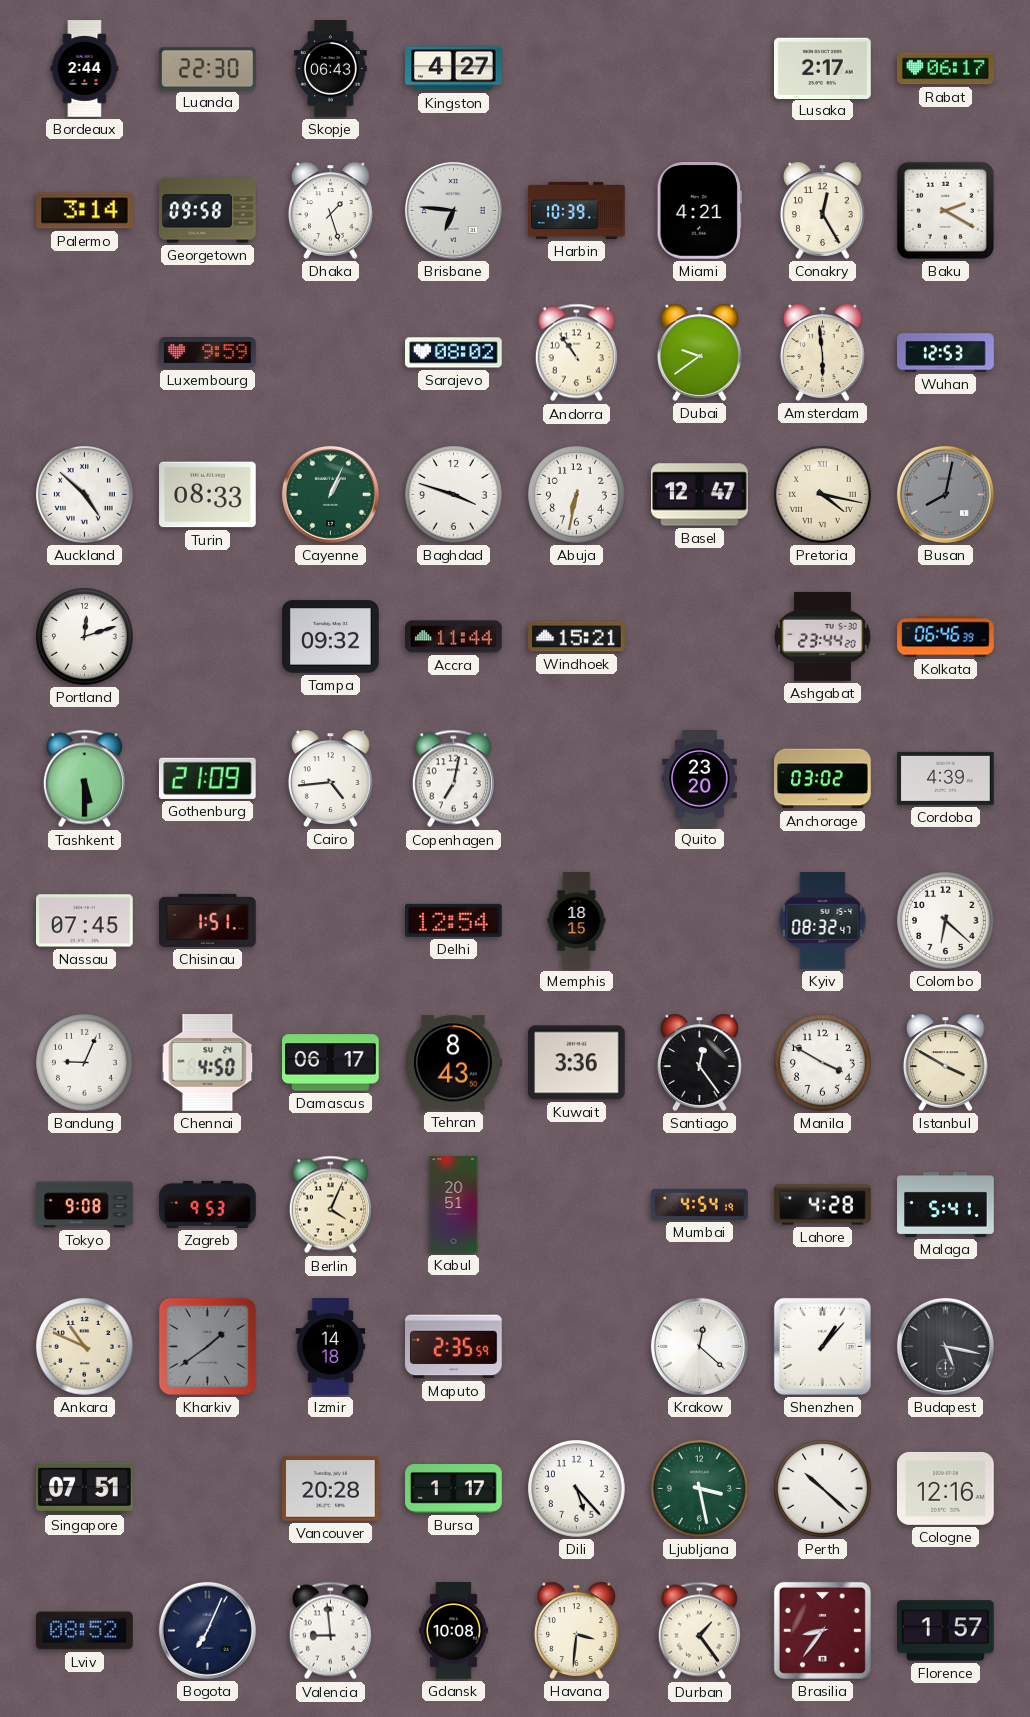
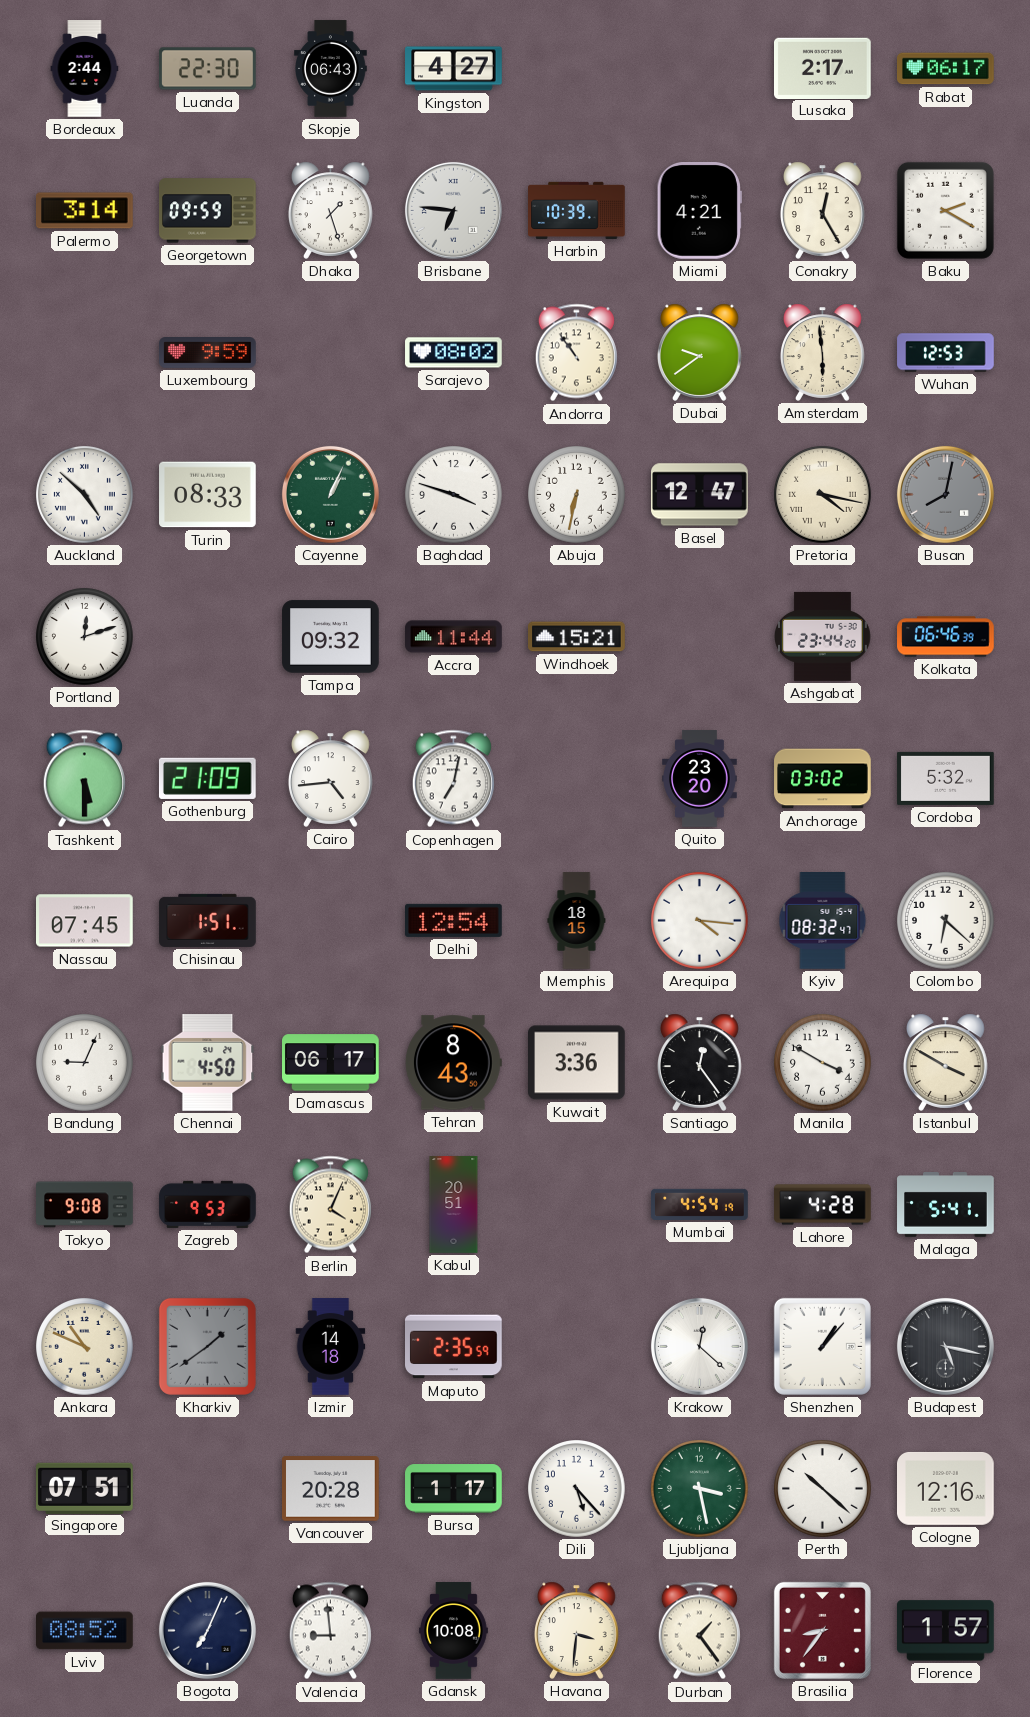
Georgetown: 09:58 -> 09:59 (208, 211)
Cordoba: 4:39 -> 5:32 (946, 778)
Arequipa: none -> 4:16 (700, 921)
